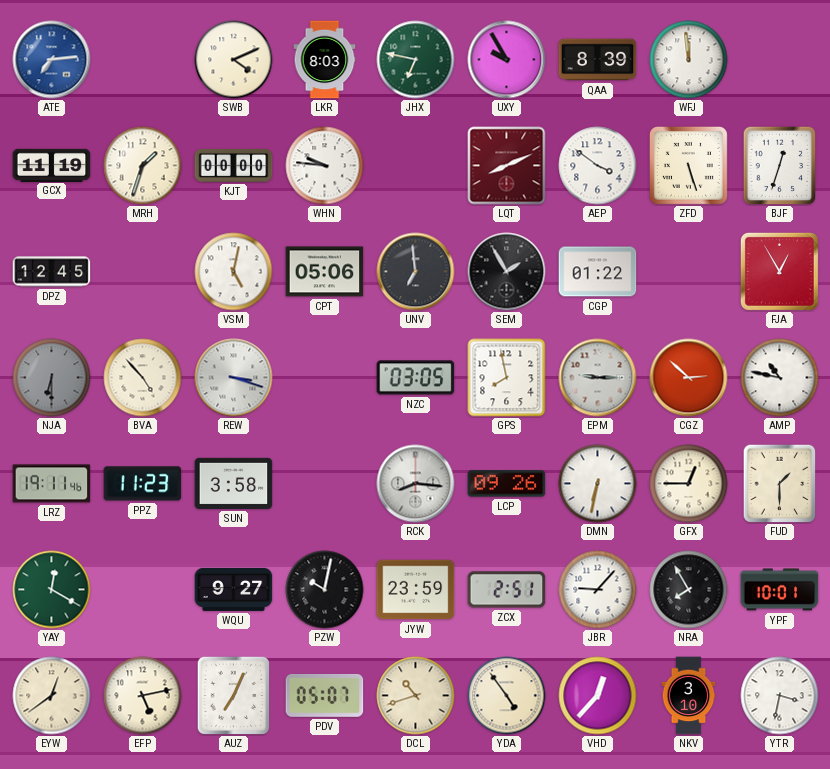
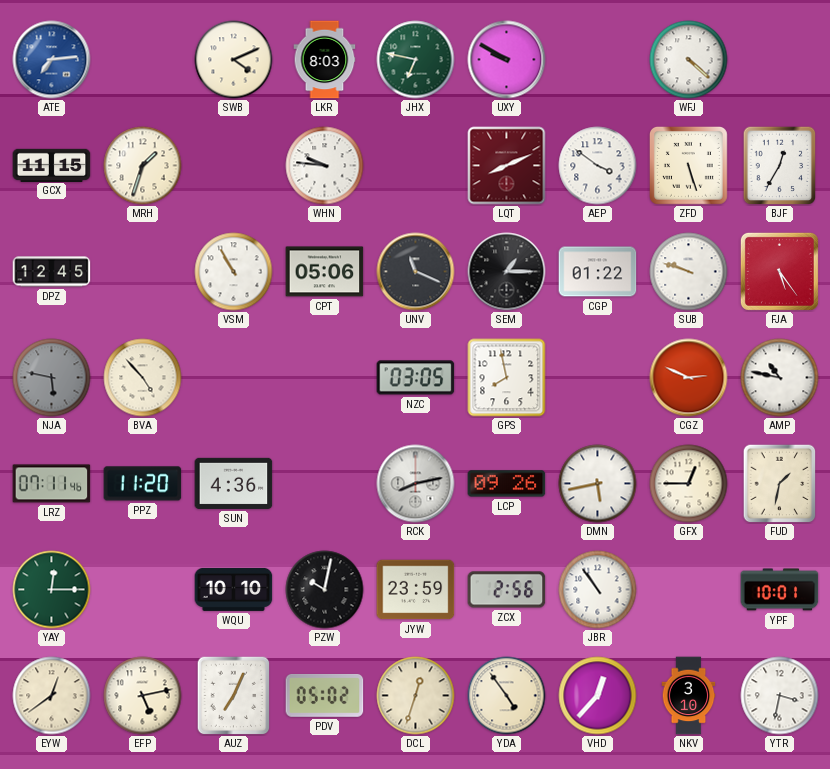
UXY: 9:55 -> 9:50 (507, 60)
QAA: 8:39 -> none (598, 60)
WFJ: 11:59 -> 4:22 (689, 60)
GCX: 11:19 -> 11:15 (52, 165)
KJT: 00:00 -> none (234, 165)
BJF: 12:33 -> 12:35 (780, 165)
VSM: 5:02 -> 10:55 (234, 272)
UNV: 6:59 -> 11:19 (416, 272)
SEM: 1:55 -> 1:15 (507, 272)
SUB: none -> 9:48 (689, 272)
FJA: 12:55 -> 5:24 (779, 271)
NJA: 6:30 -> 5:47 (52, 378)
REW: 3:18 -> none (234, 378)
EPM: 9:15 -> none (598, 378)
CGZ: 2:52 -> 2:49 (689, 378)
LRZ: 19:11 -> 07:11 (52, 484)
PPZ: 11:23 -> 11:20 (143, 484)
SUN: 3:58 -> 4:36 (234, 483)
RCK: 8:16 -> 8:13 (416, 484)
DMN: 6:32 -> 5:43 (598, 484)
FUD: 1:30 -> 1:32 (780, 483)
YAY: 12:20 -> 12:15 (52, 590)
WQU: 9:27 -> 10:10 (234, 589)
ZCX: 2:51 -> 2:56 (507, 590)
JBR: 9:07 -> 10:54 (598, 590)
NRA: 7:55 -> none (689, 590)
PDV: 05:07 -> 05:02 (325, 695)
DCL: 10:42 -> 12:33 (416, 696)
